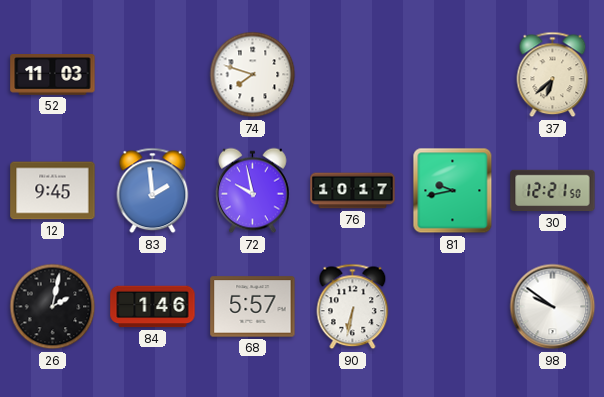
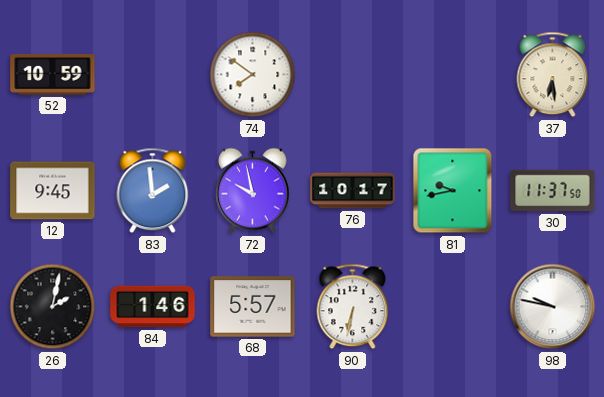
52: 11:03 -> 10:59 (53, 75)
74: 7:48 -> 7:51 (253, 75)
37: 6:38 -> 6:29 (553, 75)
30: 12:21 -> 11:37 (553, 191)
98: 9:51 -> 9:47 (553, 307)
